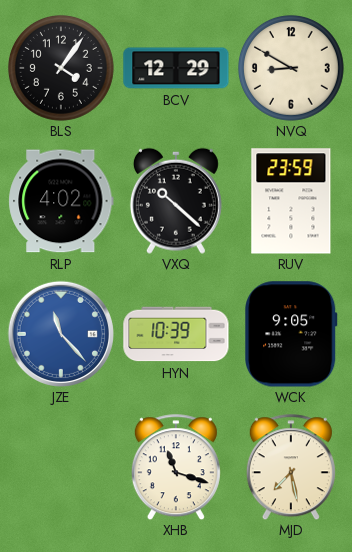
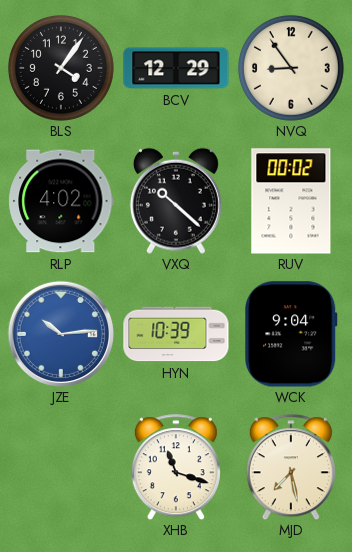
NVQ: 8:50 -> 8:54 (291, 68)
RUV: 23:59 -> 00:02 (291, 201)
JZE: 11:23 -> 10:14 (61, 334)
WCK: 9:05 -> 9:04 (291, 334)
